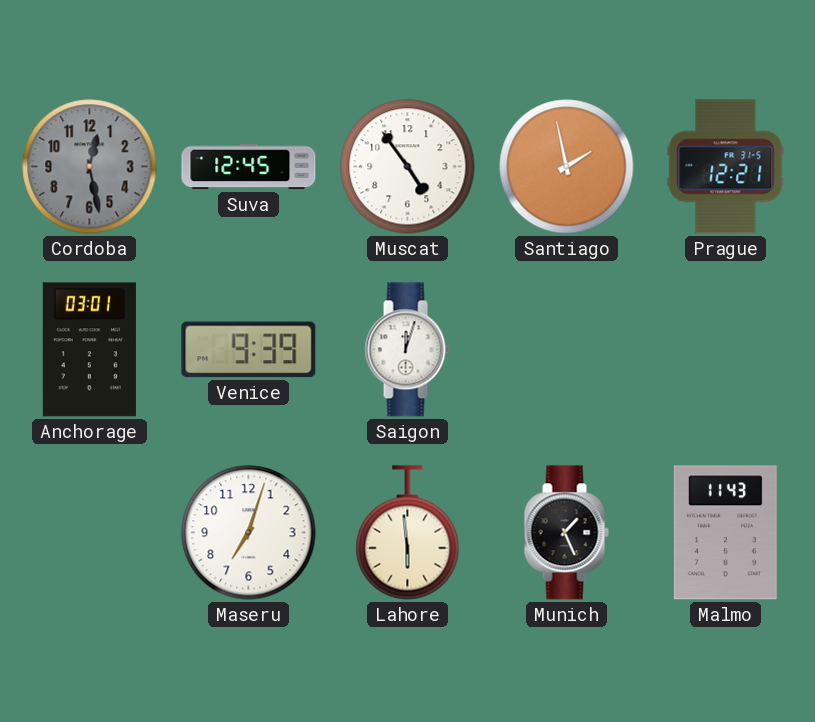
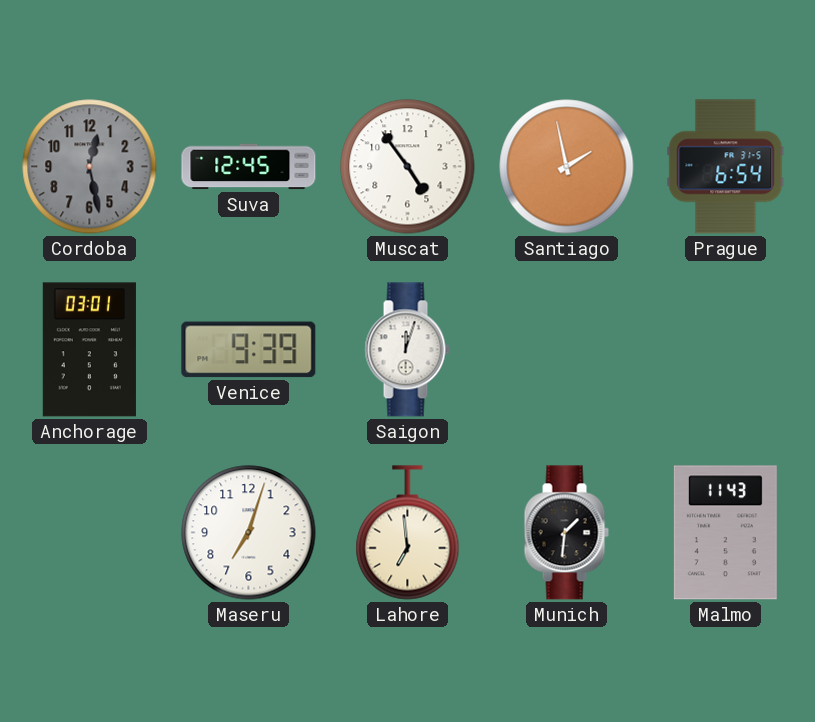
Prague: 12:21 -> 6:54 (726, 167)
Lahore: 5:59 -> 6:59 (408, 533)
Munich: 1:26 -> 1:31 (566, 533)
